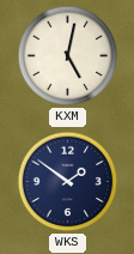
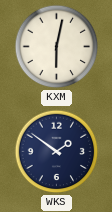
KXM: 5:02 -> 6:02 (57, 47)
